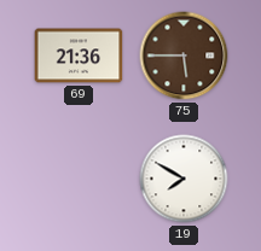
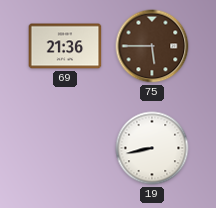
19: 7:50 -> 8:43 (152, 148)
